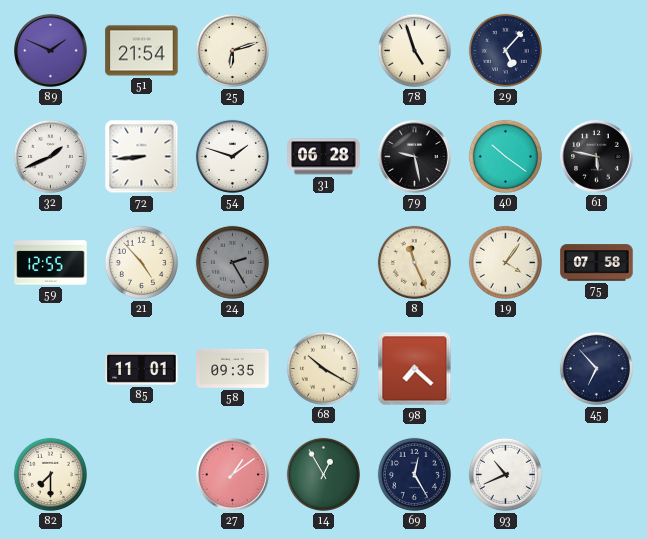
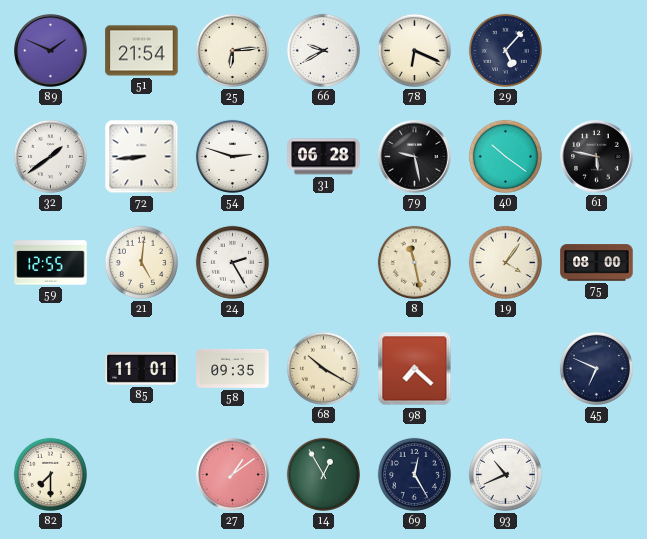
25: 6:12 -> 6:14 (232, 50)
66: none -> 9:40 (323, 50)
78: 4:57 -> 6:19 (414, 50)
32: 1:41 -> 1:39 (50, 156)
54: 1:48 -> 2:48 (232, 156)
21: 4:53 -> 5:01 (141, 262)
24 dial: grey -> white (232, 262)
8: 11:26 -> 11:28 (414, 262)
75: 07:58 -> 08:00 (597, 263)
45: 6:53 -> 6:49 (596, 368)
